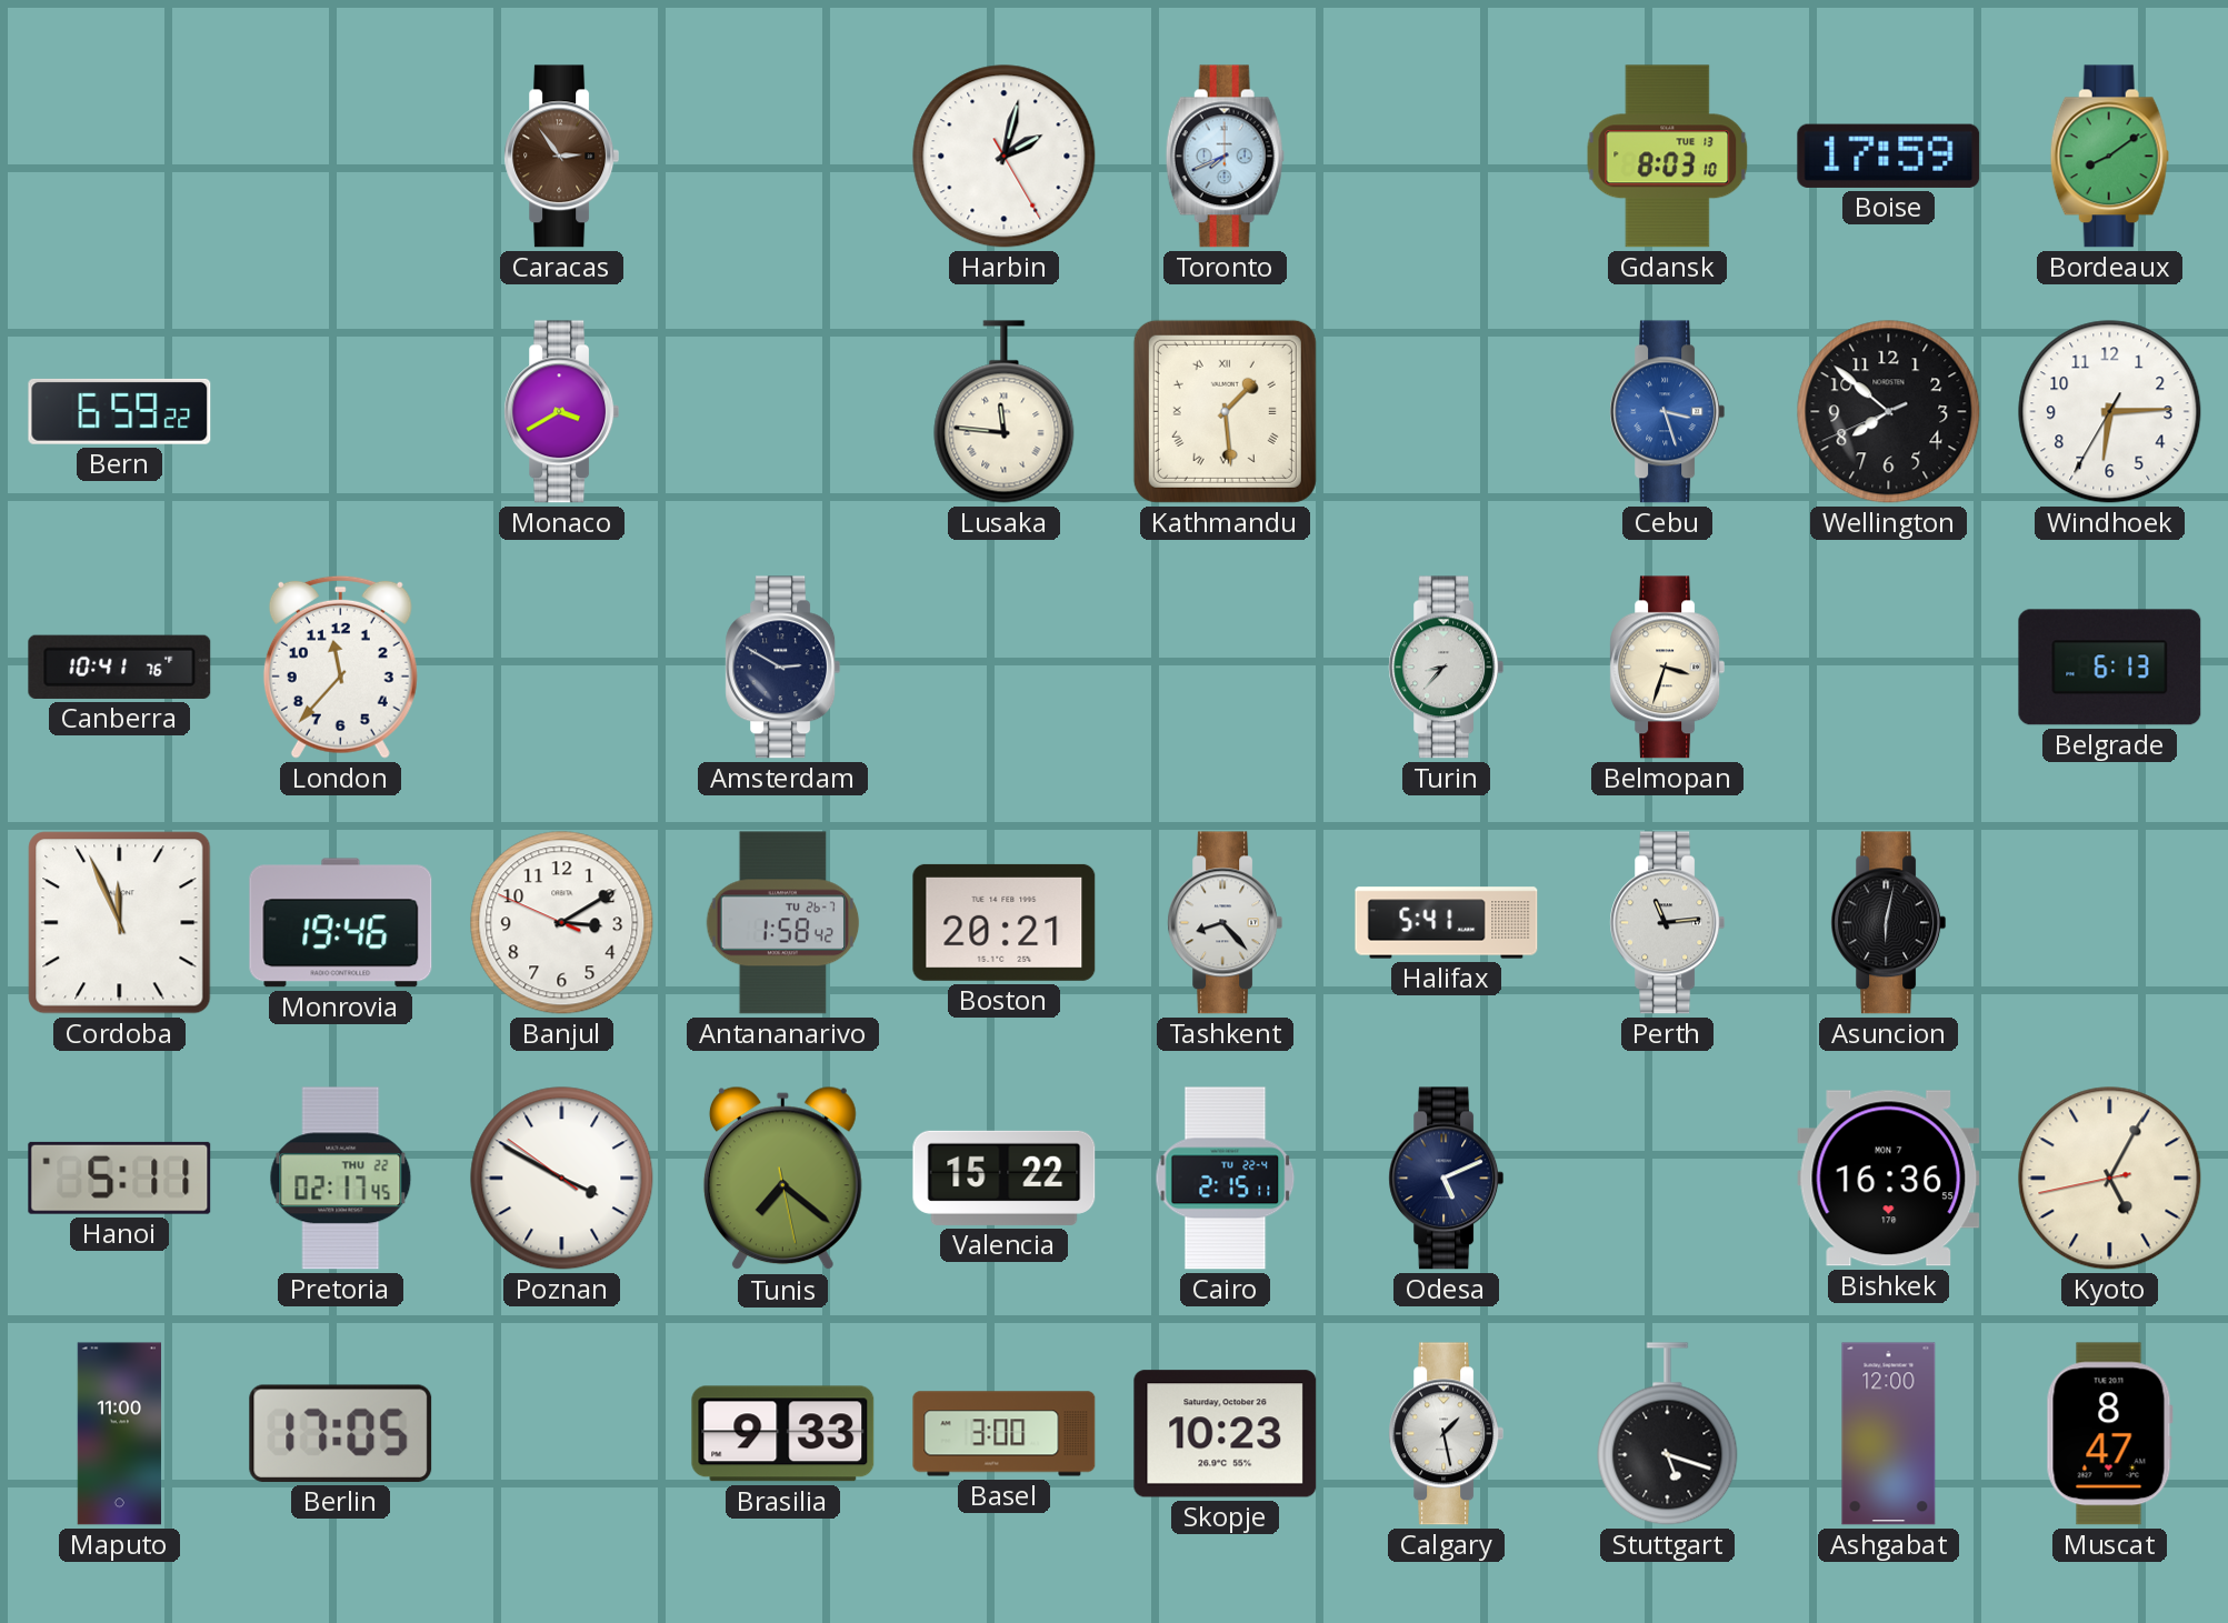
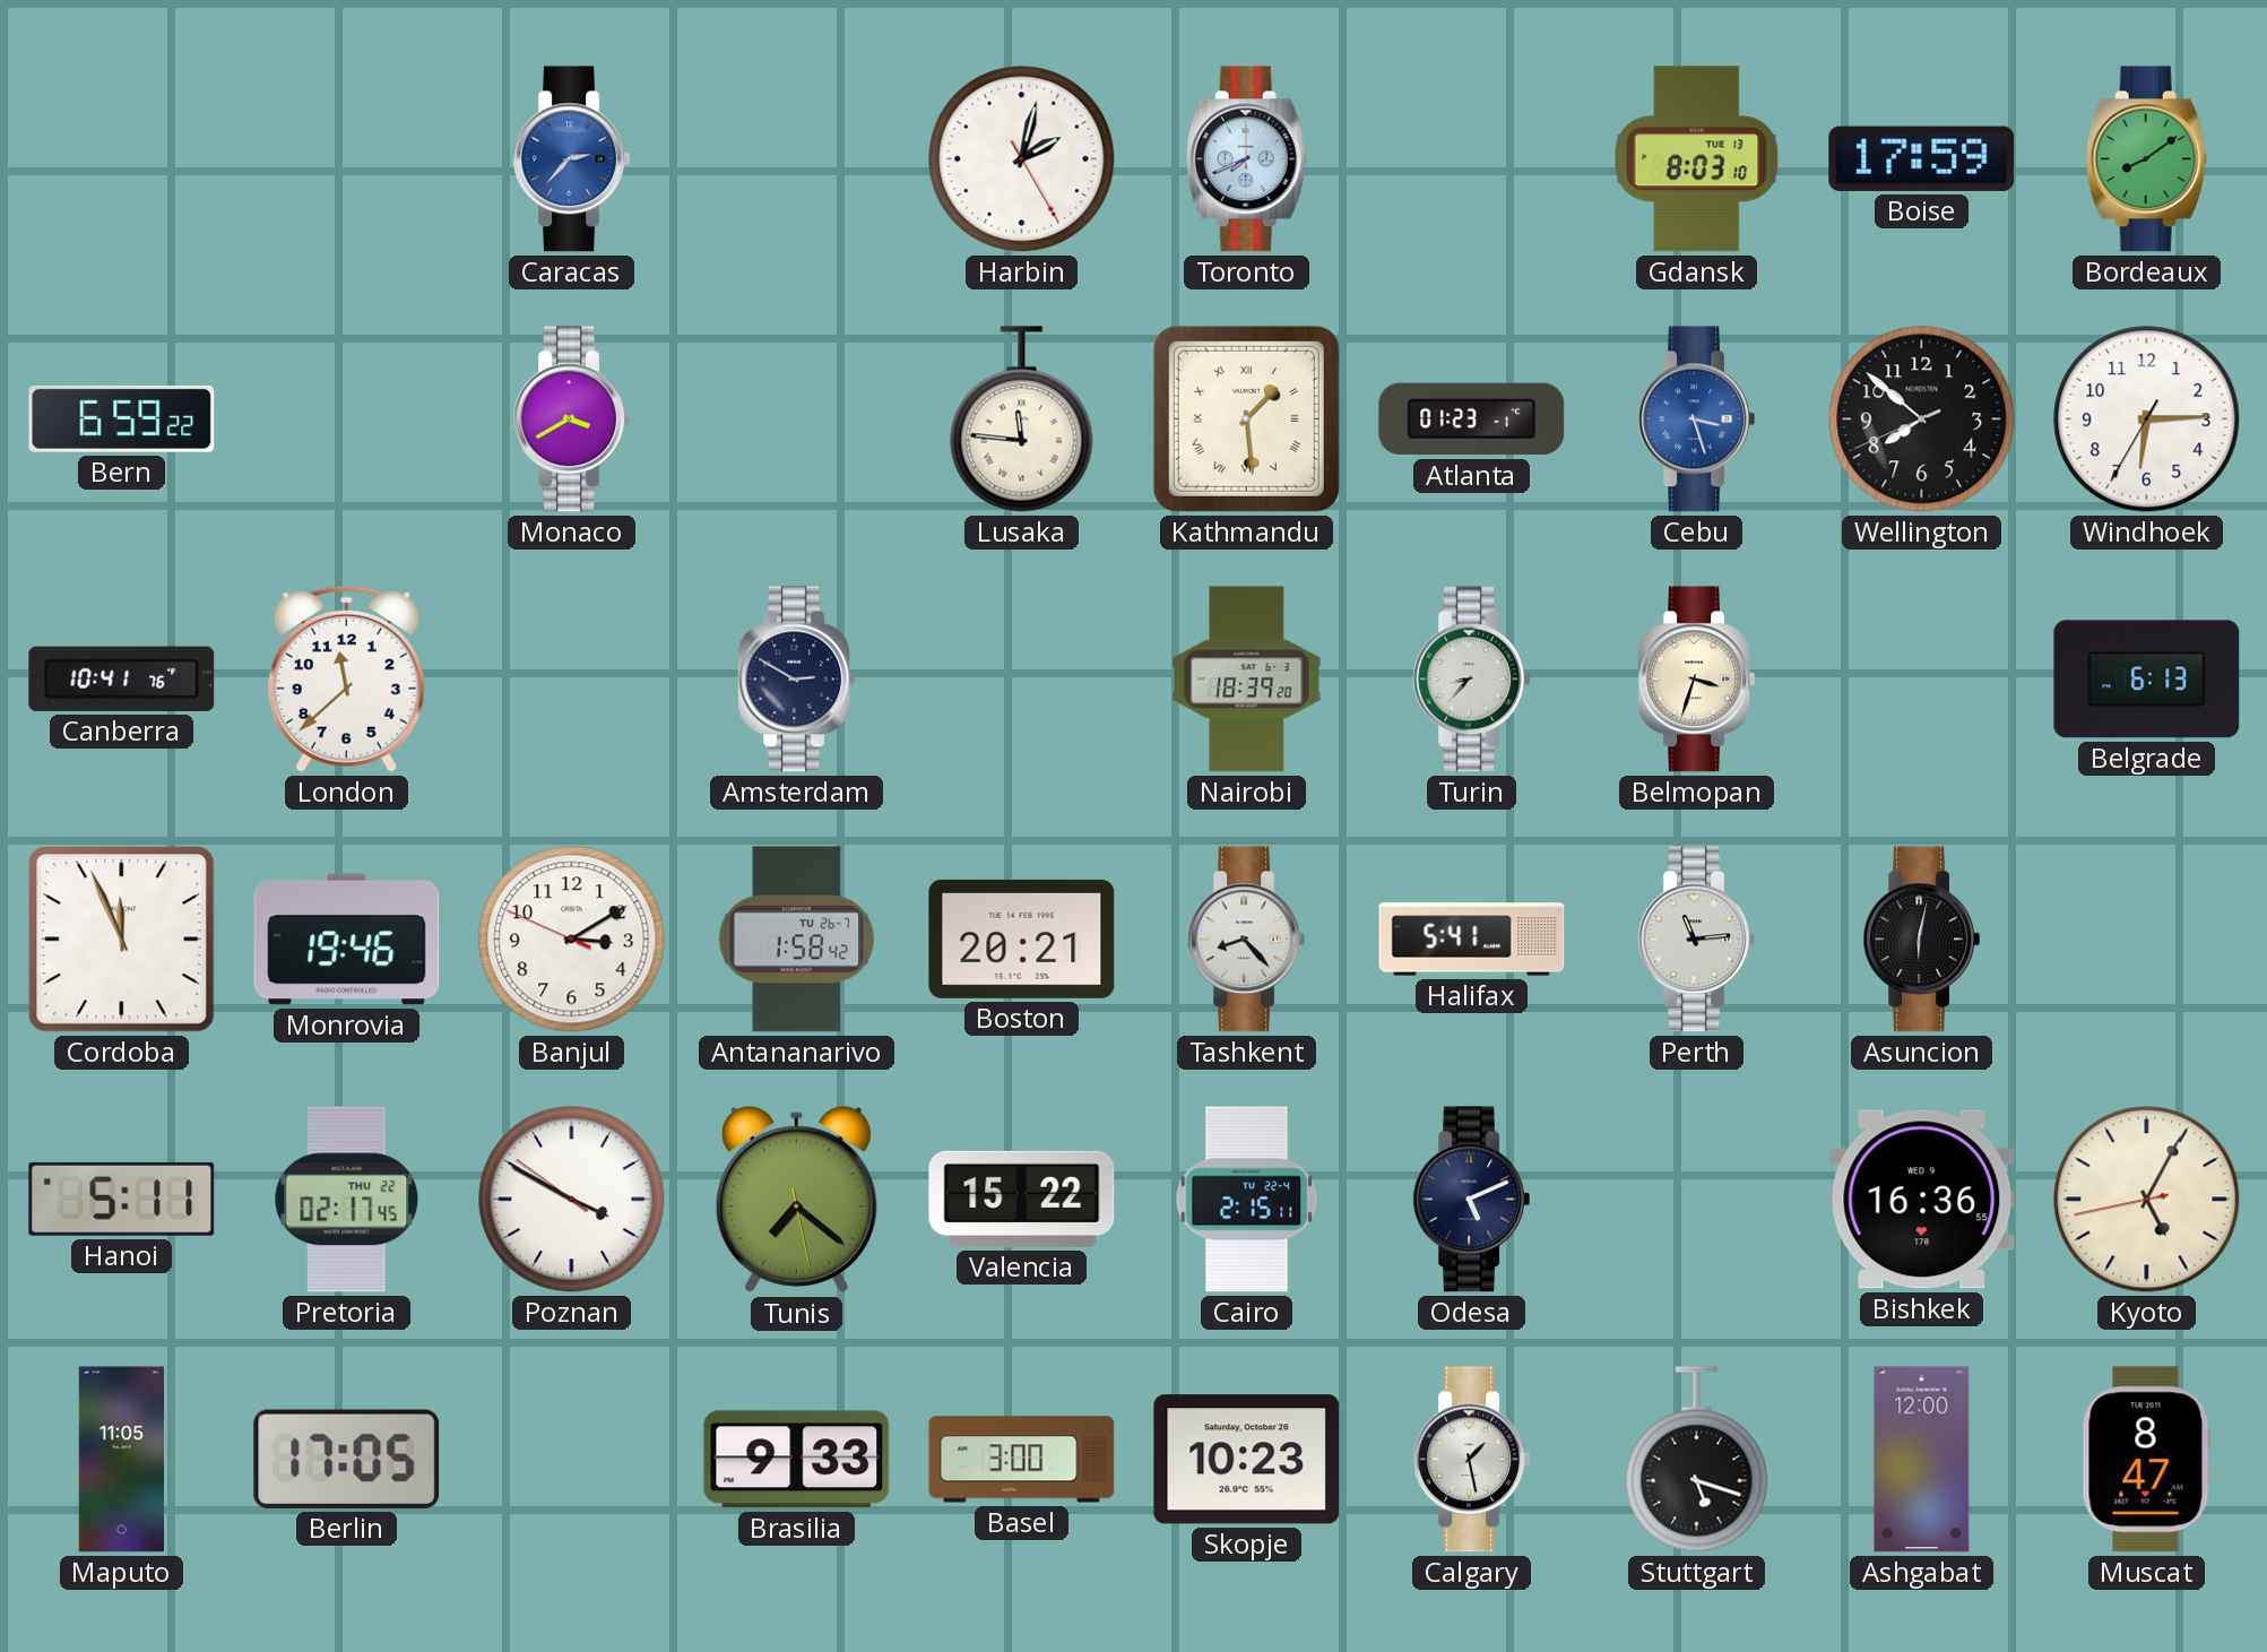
Caracas: 2:54 -> 2:37 (572, 159)
Caracas dial: brown -> blue (572, 159)
Atlanta: none -> 01:23 (1472, 420)
London: 11:37 -> 11:38 (346, 678)
Nairobi: none -> 18:39 (1247, 680)
Bishkek date: MON 7 -> WED 9 (1922, 1200)
Maputo: 11:00 -> 11:05 (121, 1460)
